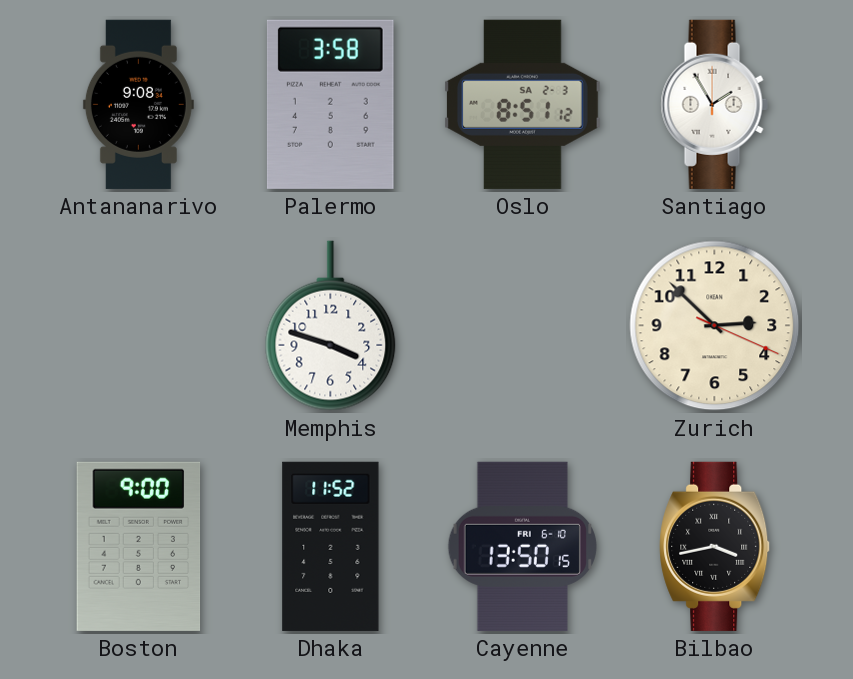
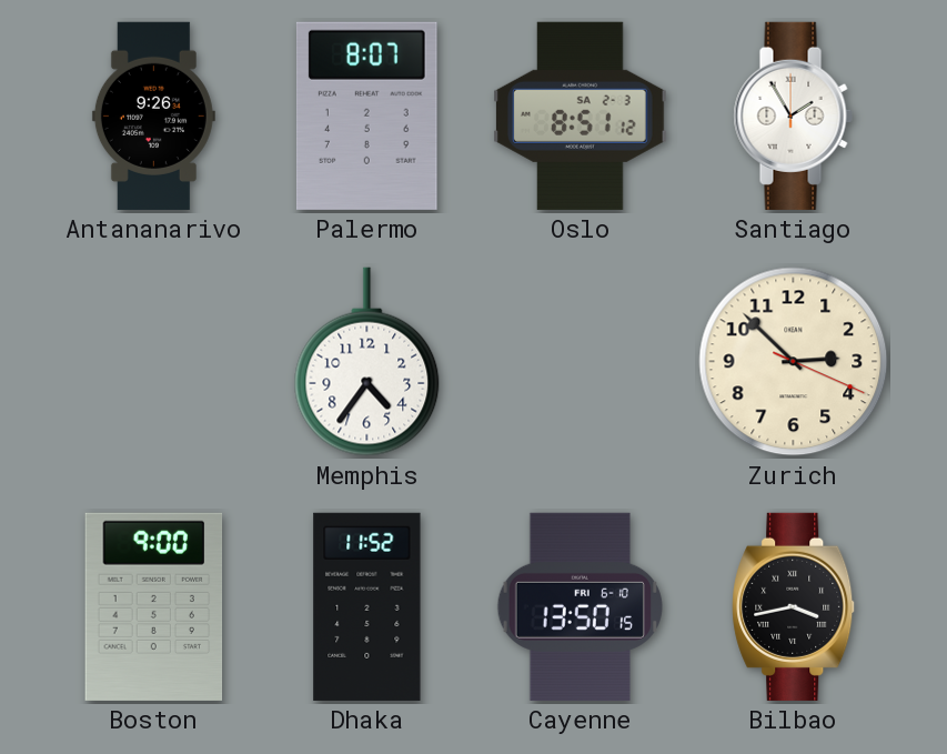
Antananarivo: 9:08 -> 9:26 (153, 115)
Palermo: 3:58 -> 8:07 (366, 115)
Memphis: 3:48 -> 4:36 (367, 362)
